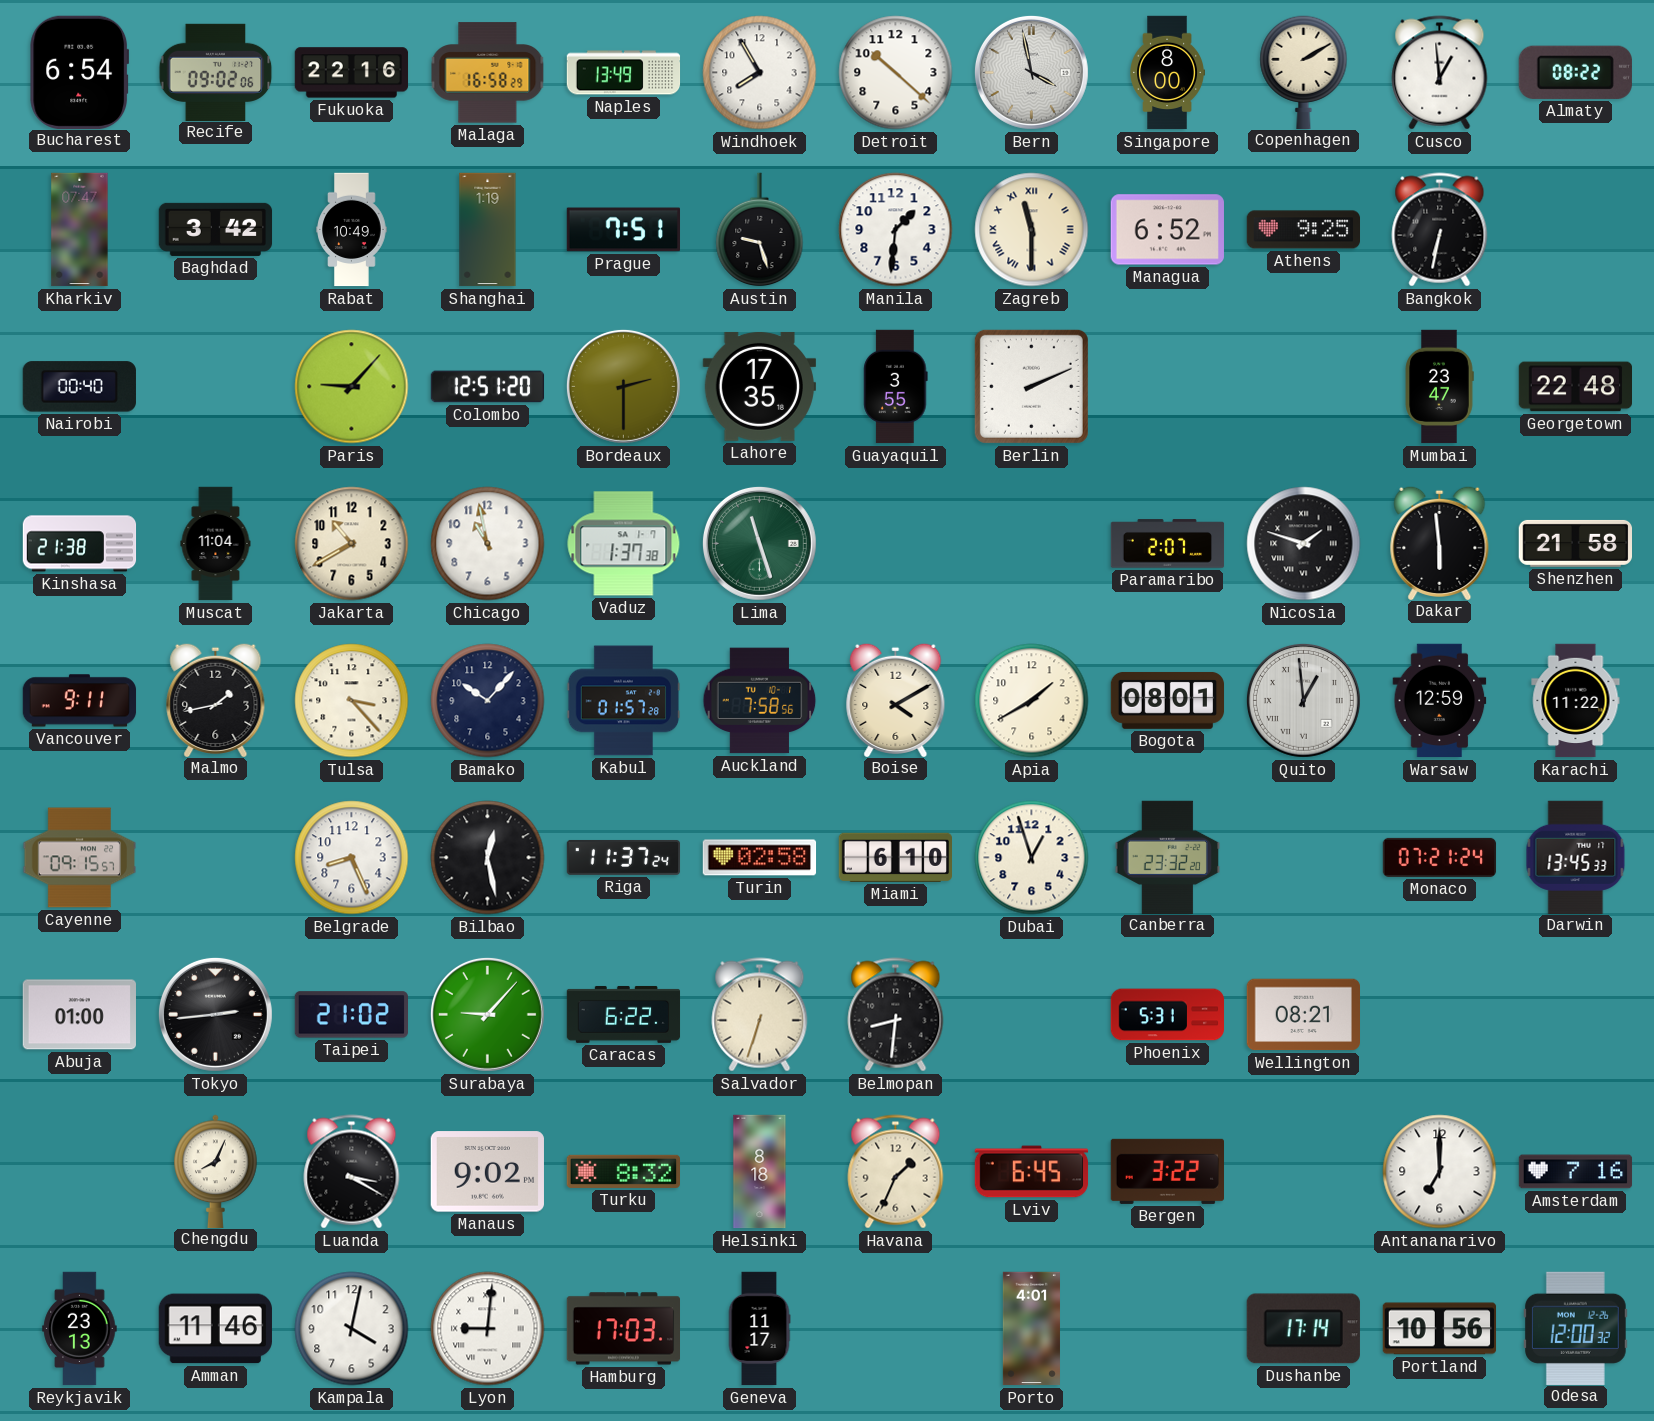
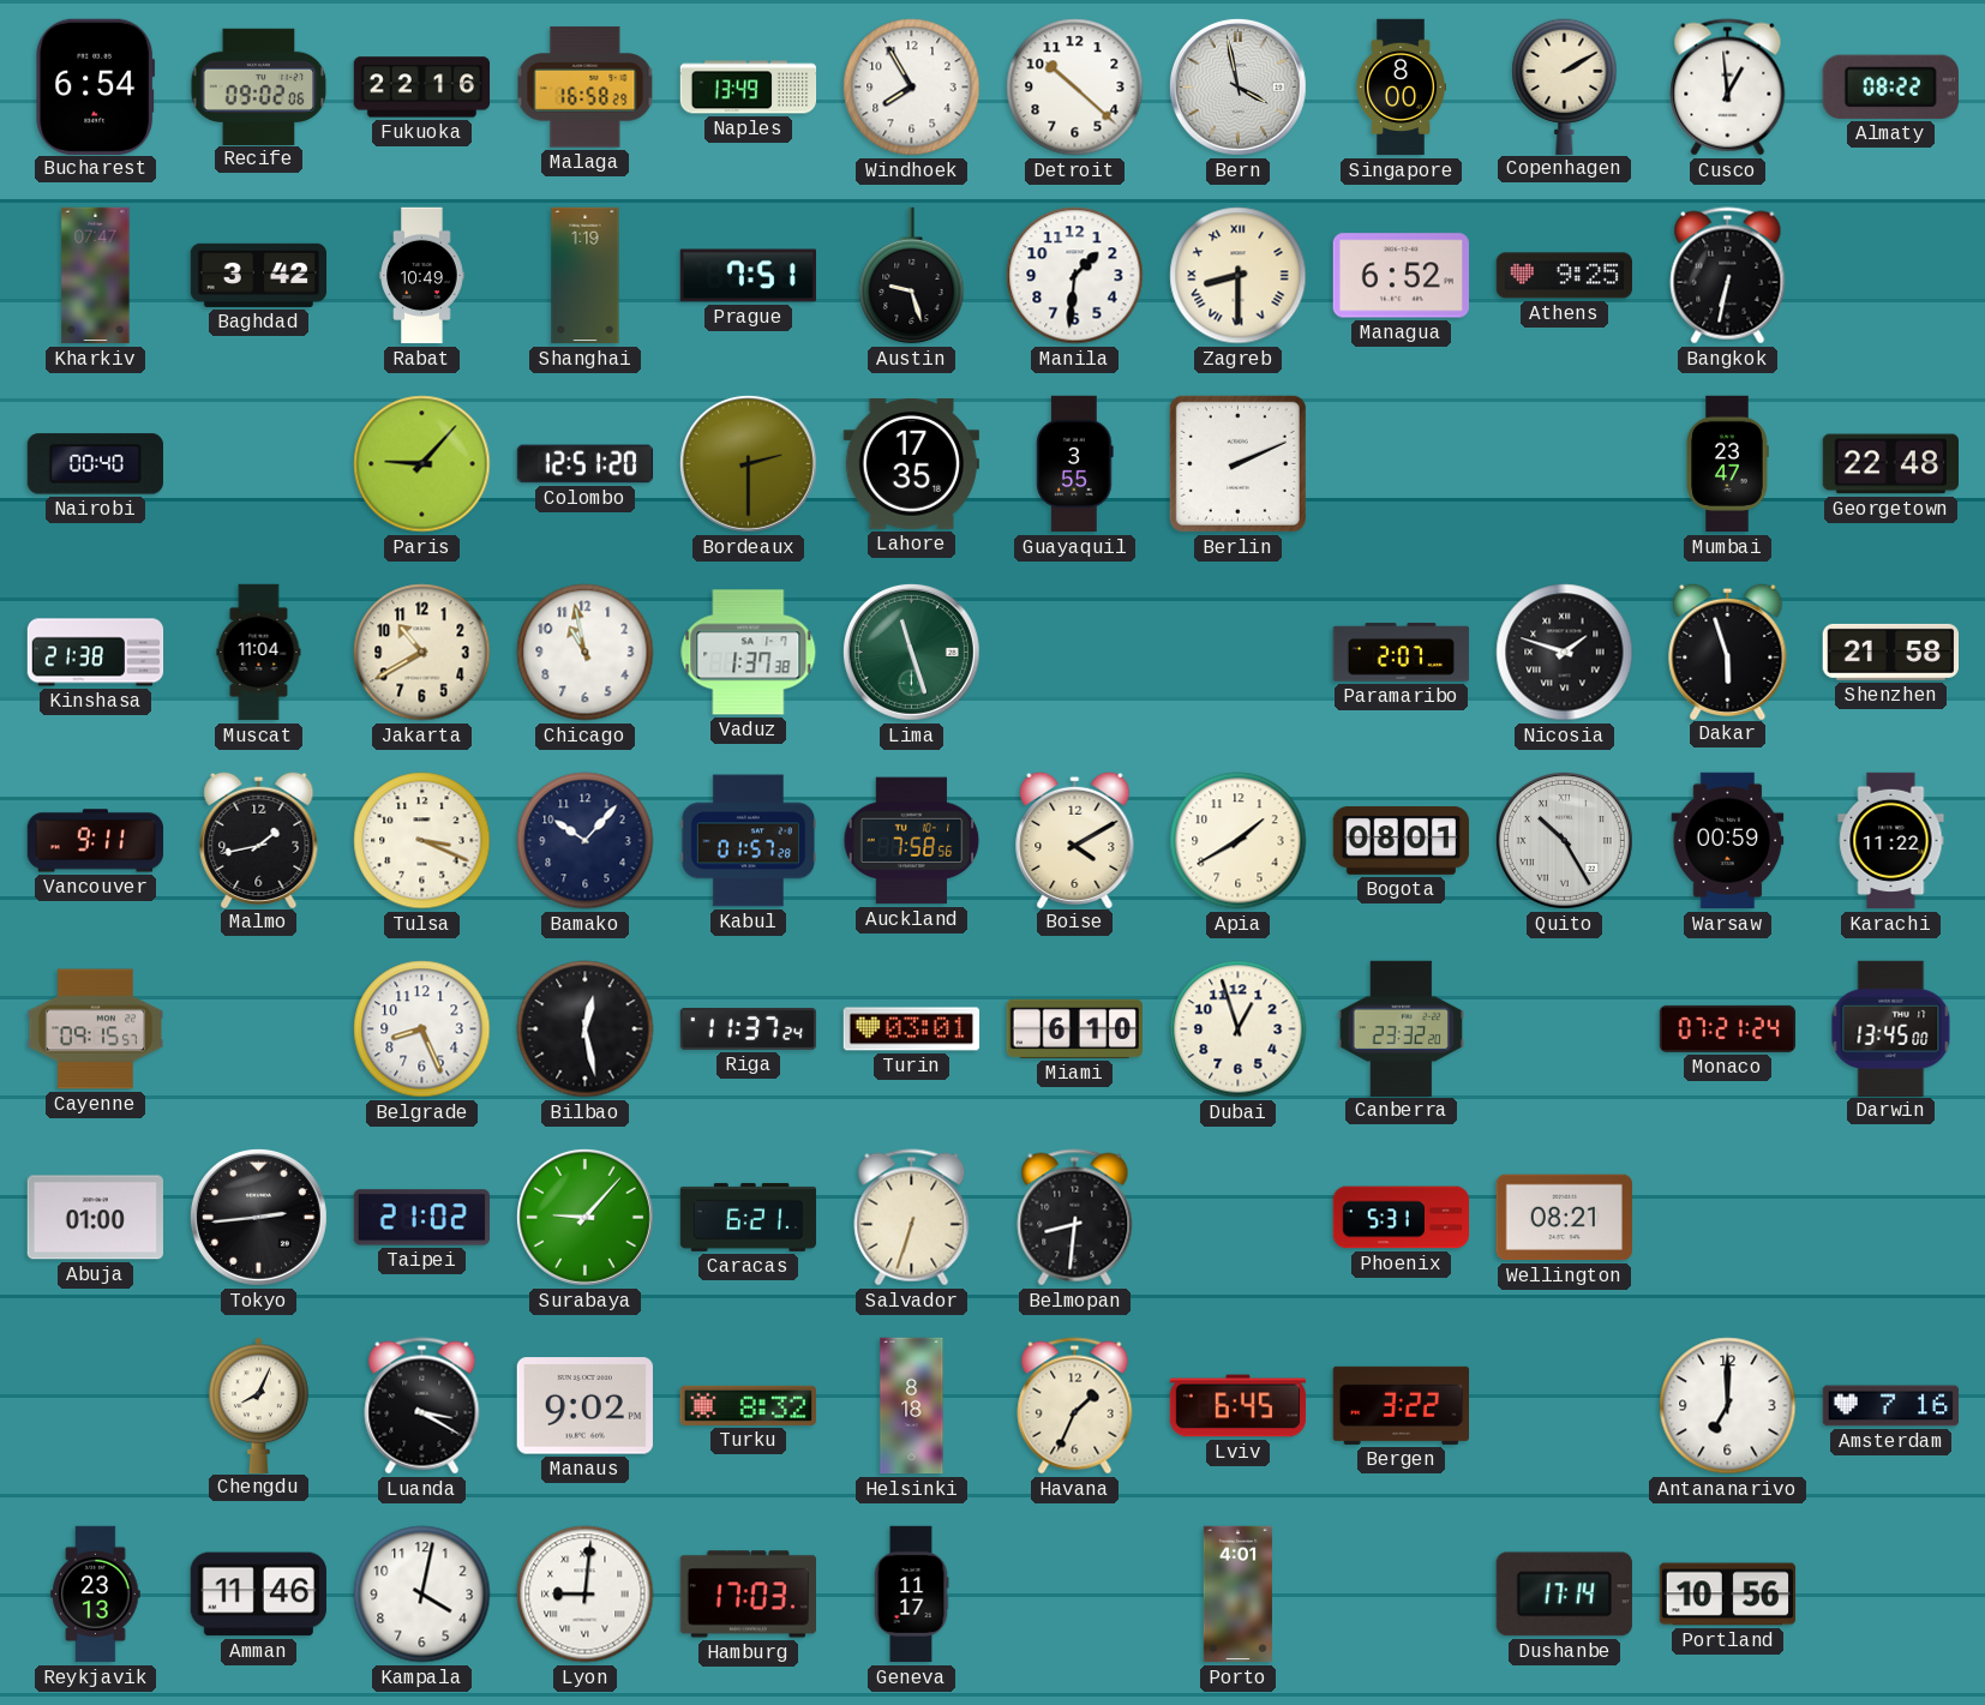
Zagreb: 11:30 -> 8:30 (1239, 276)
Dakar: 5:59 -> 5:57 (1728, 650)
Tulsa: 3:23 -> 3:19 (422, 841)
Quito: 12:59 -> 10:25 (1564, 840)
Warsaw: 12:59 -> 00:59 (1728, 841)
Turin: 02:58 -> 03:01 (912, 1029)
Darwin: 13:45:33 -> 13:45:00 (1891, 1028)
Caracas: 6:22 -> 6:21 (749, 1217)
Odesa: 12:00 -> none (1575, 1328)
